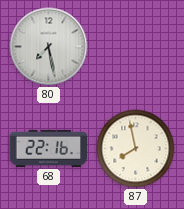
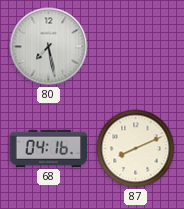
68: 22:16 -> 04:16 (49, 148)
87: 7:58 -> 8:11 (136, 149)
